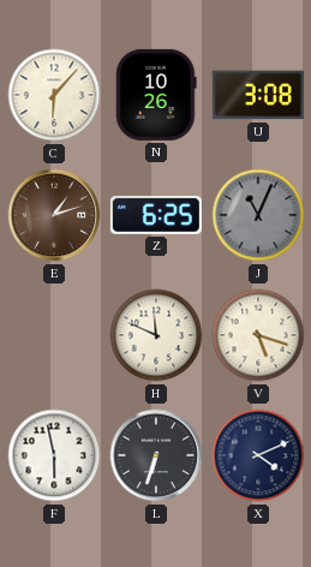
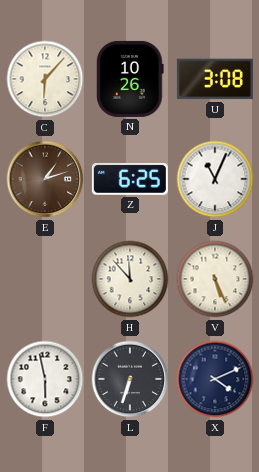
J dial: grey -> white (215, 179)
H: 11:49 -> 11:53 (130, 279)
V: 5:18 -> 5:26 (215, 279)
